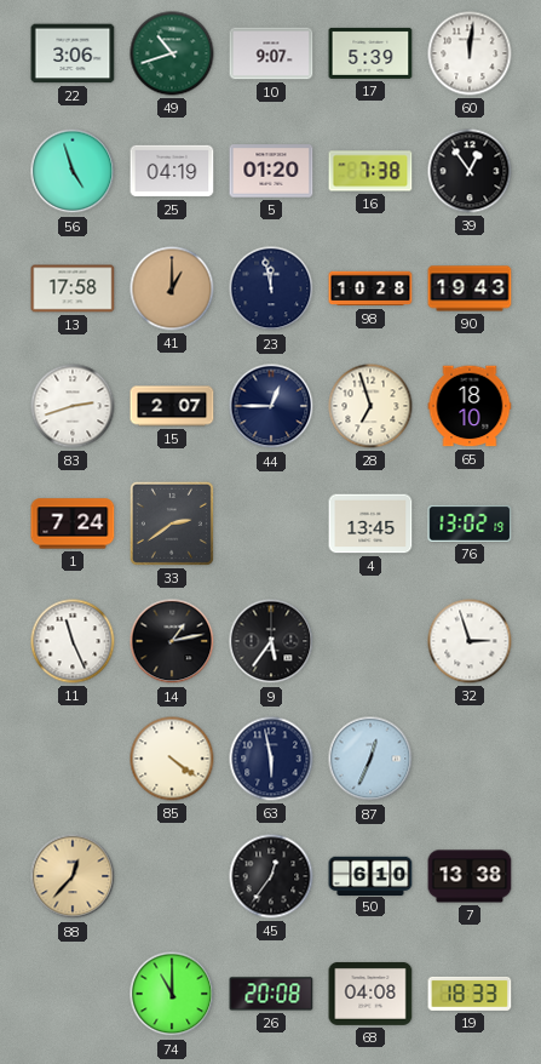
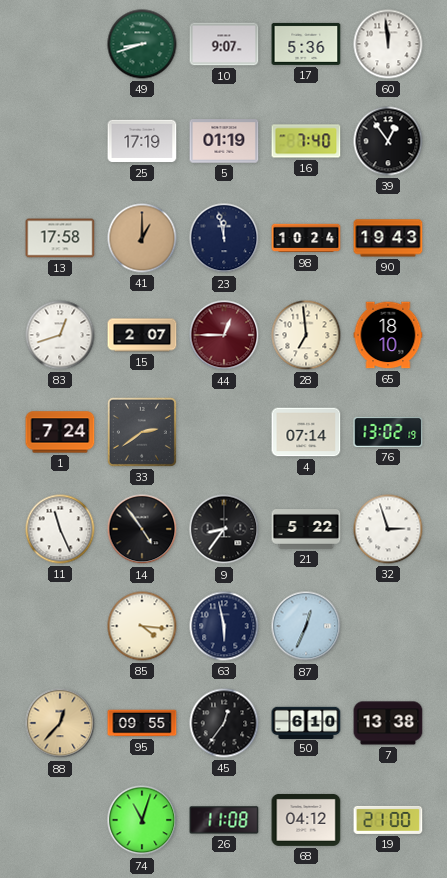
22: 3:06 -> none (73, 53)
49: 10:42 -> 8:42 (142, 44)
17: 5:39 -> 5:36 (306, 44)
60: 12:01 -> 11:59 (388, 44)
56: 4:57 -> none (73, 171)
25: 04:19 -> 17:19 (142, 141)
5: 01:20 -> 01:19 (224, 141)
16: 7:38 -> 7:40 (306, 141)
98: 10:28 -> 10:24 (306, 238)
83: 2:42 -> 12:42 (60, 335)
44 dial: navy -> burgundy (224, 335)
28: 6:57 -> 6:59 (306, 335)
4: 13:45 -> 07:14 (306, 432)
14: 1:13 -> 4:54 (142, 529)
9: 5:36 -> 8:36 (224, 529)
21: none -> 5:22 (306, 530)
85: 4:21 -> 4:16 (142, 626)
95: none -> 09:55 (142, 723)
74: 11:00 -> 11:03 (142, 820)
26: 20:08 -> 11:08 (224, 820)
68: 04:08 -> 04:12 (306, 820)
19: 18:33 -> 21:00 (388, 820)
